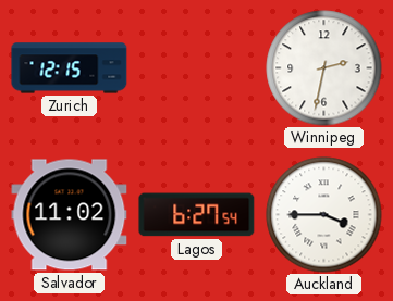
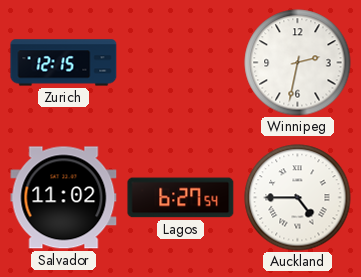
Auckland: 3:45 -> 4:45 (298, 198)
